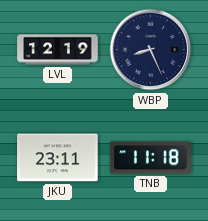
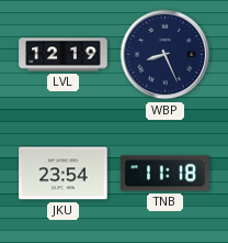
JKU: 23:11 -> 23:54 (64, 174)
